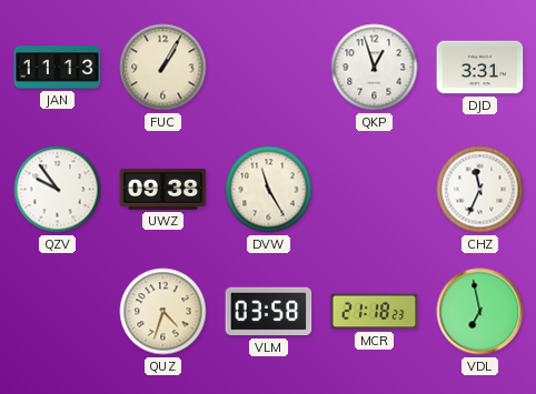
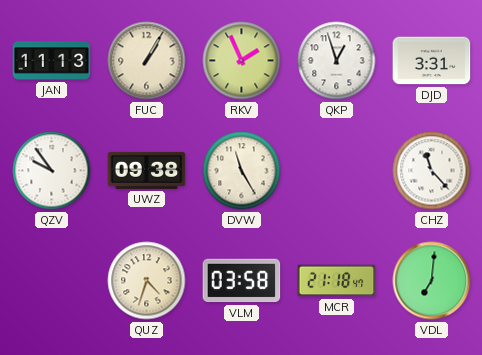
RKV: none -> 1:56 (242, 61)
CHZ: 11:34 -> 11:23 (432, 171)
MCR: 21:18:23 -> 21:18:47 (337, 281)
VDL: 6:58 -> 7:01 (432, 281)
